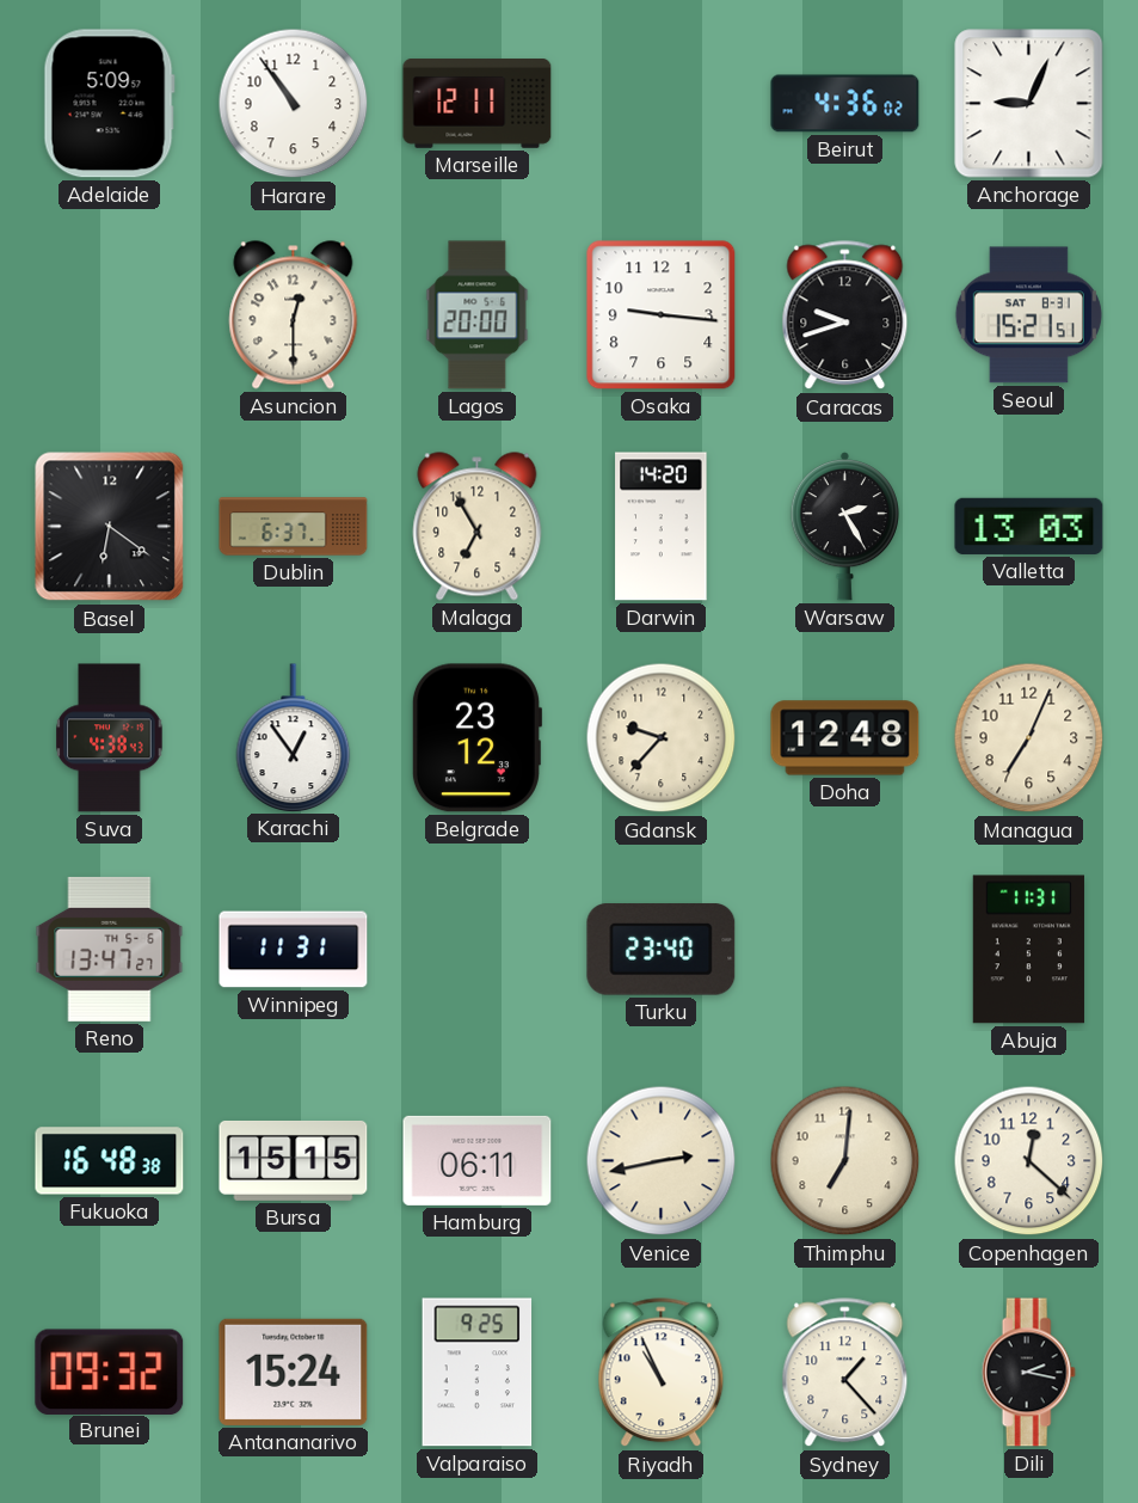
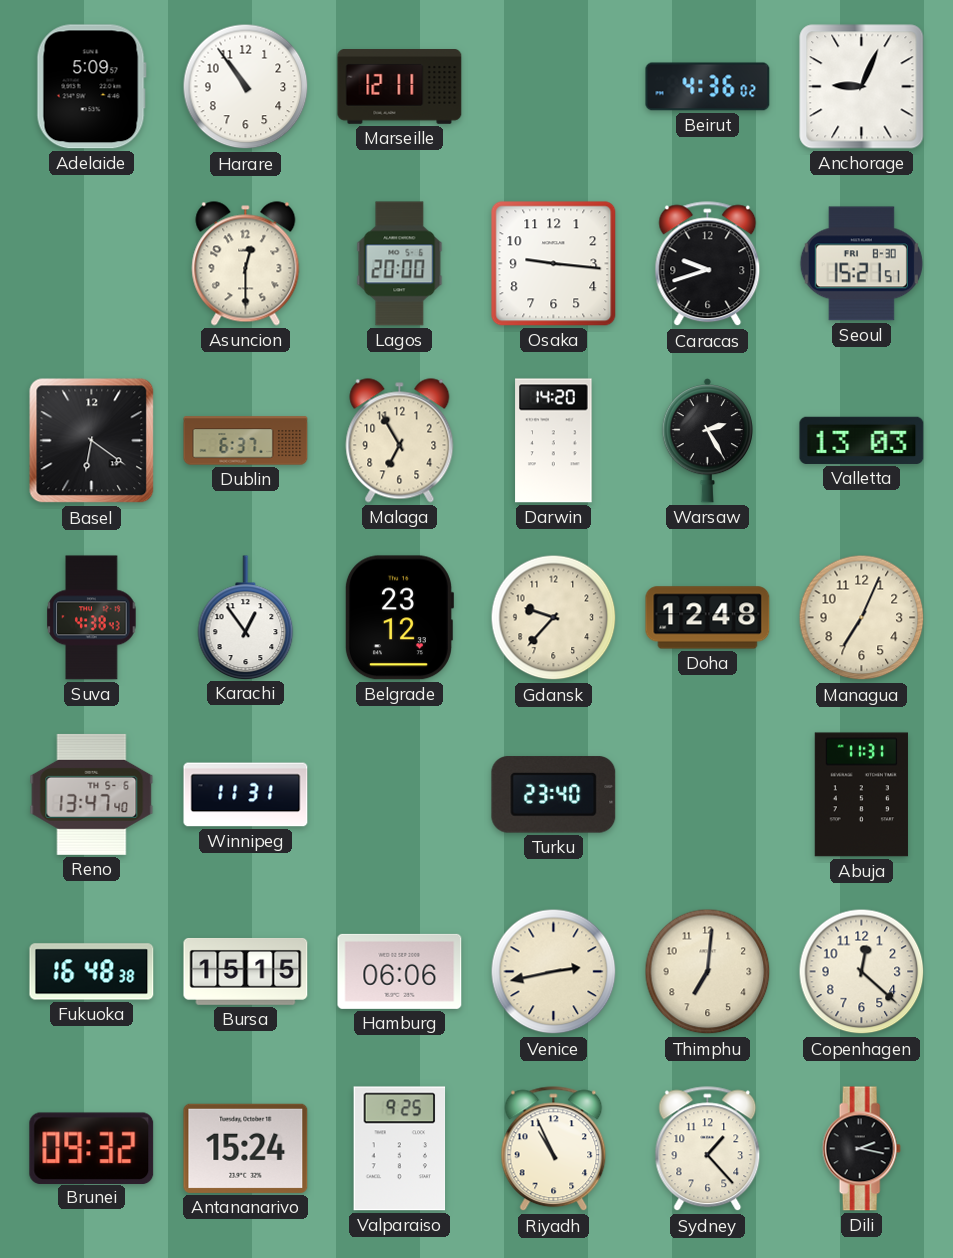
Seoul date: SAT 8-31 -> FRI 8-30 (861, 264)
Reno: 13:47:27 -> 13:47:40 (92, 794)
Hamburg: 06:11 -> 06:06 (400, 971)
